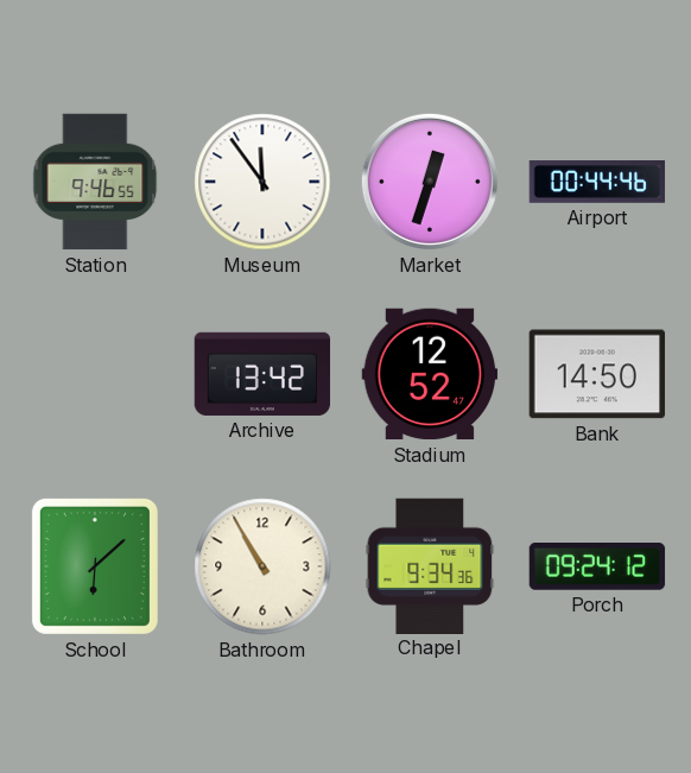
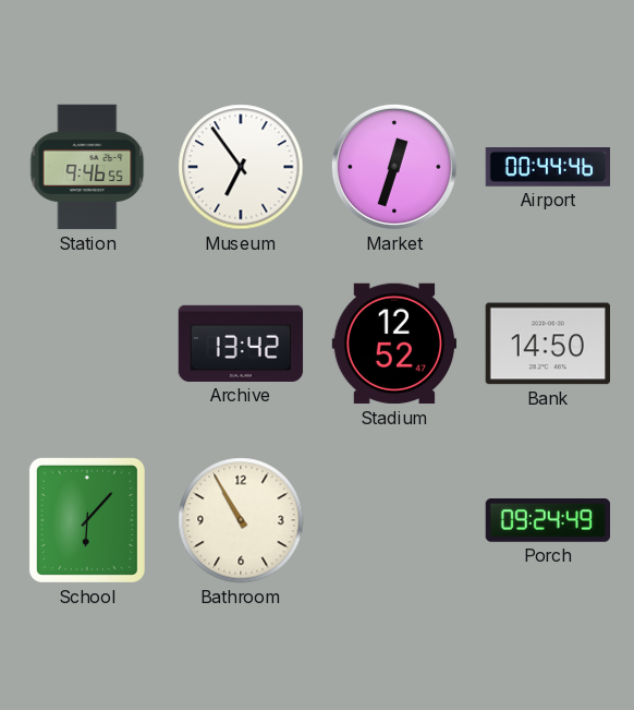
Museum: 11:54 -> 6:54 (241, 167)
School: 6:08 -> 6:07 (87, 520)
Chapel: 9:34 -> none (430, 565)
Porch: 09:24:12 -> 09:24:49 (548, 521)
